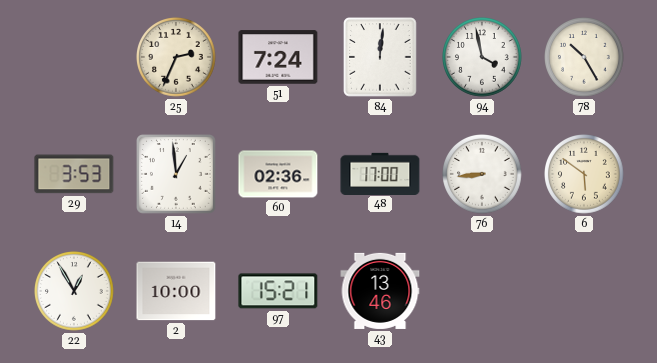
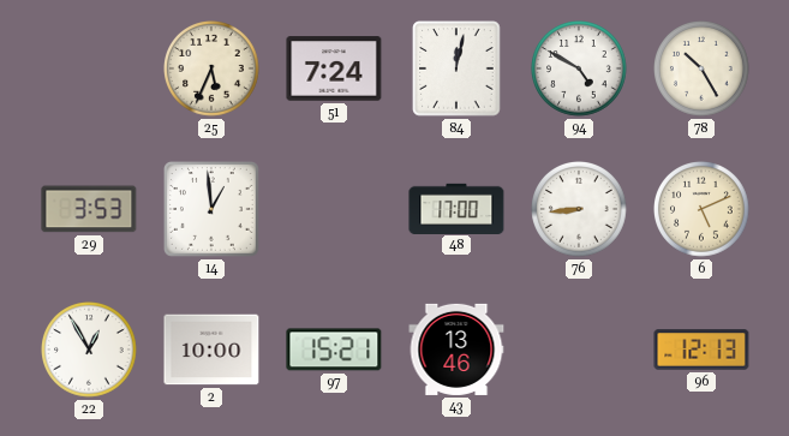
25: 2:34 -> 5:34 (213, 70)
84: 12:01 -> 12:02 (456, 68)
94: 3:58 -> 4:50 (580, 70)
60: 02:36 -> none (278, 174)
6: 5:51 -> 5:11 (703, 210)
96: none -> 12:13 (701, 350)
